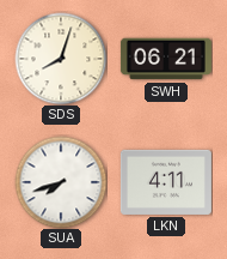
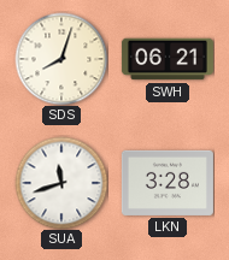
SUA: 7:42 -> 11:42 (61, 183)
LKN: 4:11 -> 3:28 (168, 183)
